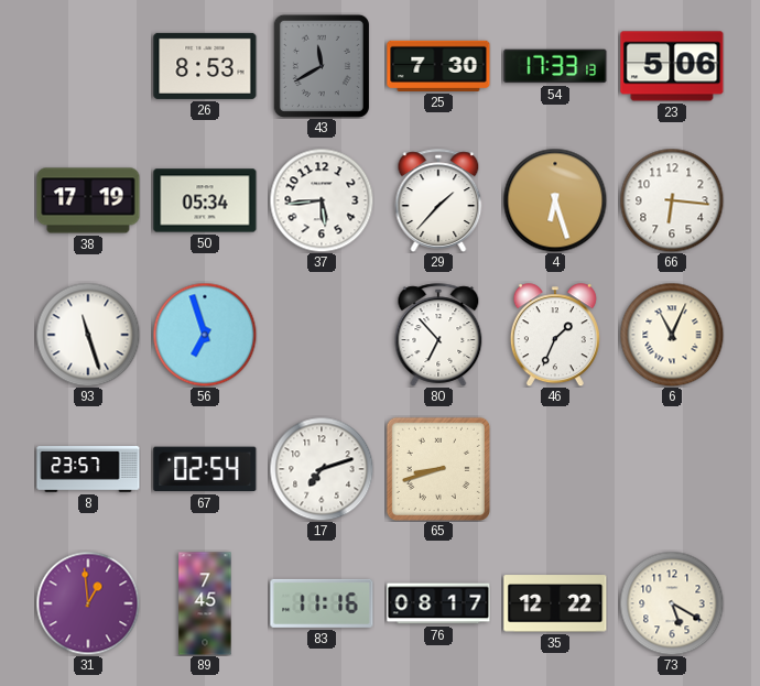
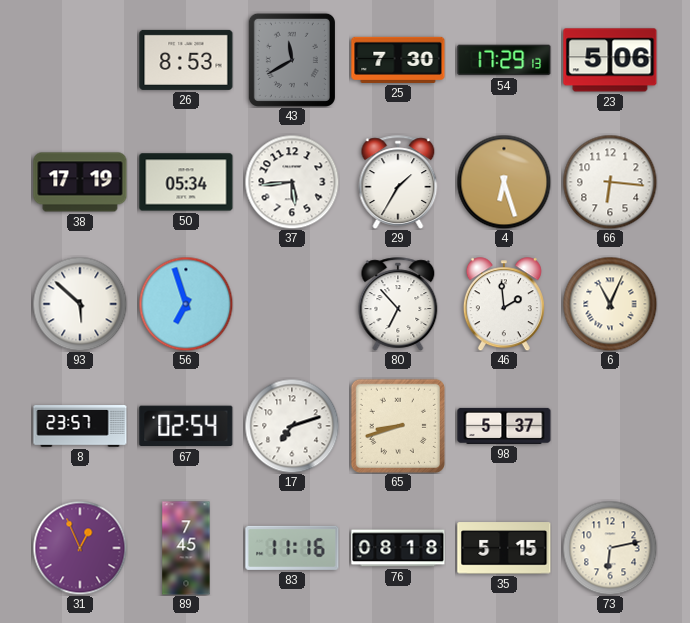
54: 17:33 -> 17:29 (504, 60)
29: 1:37 -> 1:35 (398, 182)
93: 11:27 -> 5:52 (80, 304)
46: 1:34 -> 1:59 (504, 304)
98: none -> 5:37 (504, 426)
31: 12:59 -> 12:56 (80, 548)
76: 08:17 -> 08:18 (398, 548)
35: 12:22 -> 5:15 (504, 548)
73: 5:20 -> 6:13 (610, 548)
